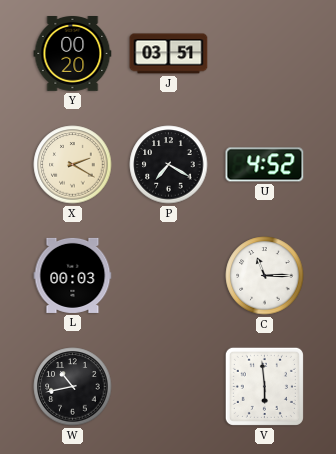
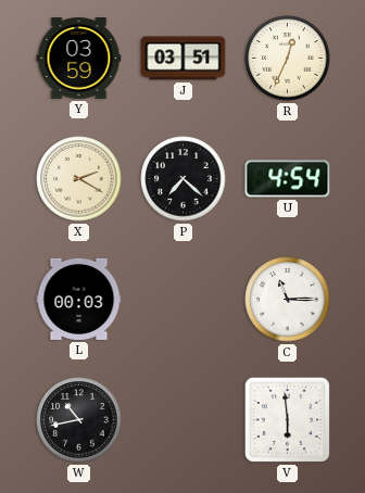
Y: 00:20 -> 03:59 (79, 59)
R: none -> 12:34 (288, 59)
P: 7:20 -> 7:22 (184, 179)
U: 4:52 -> 4:54 (288, 179)
